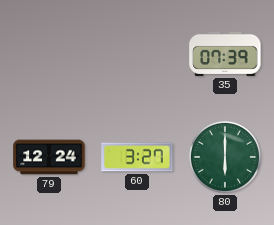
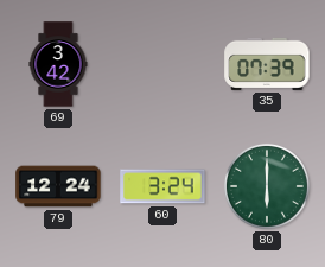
69: none -> 3:42 (58, 64)
60: 3:27 -> 3:24 (162, 186)
